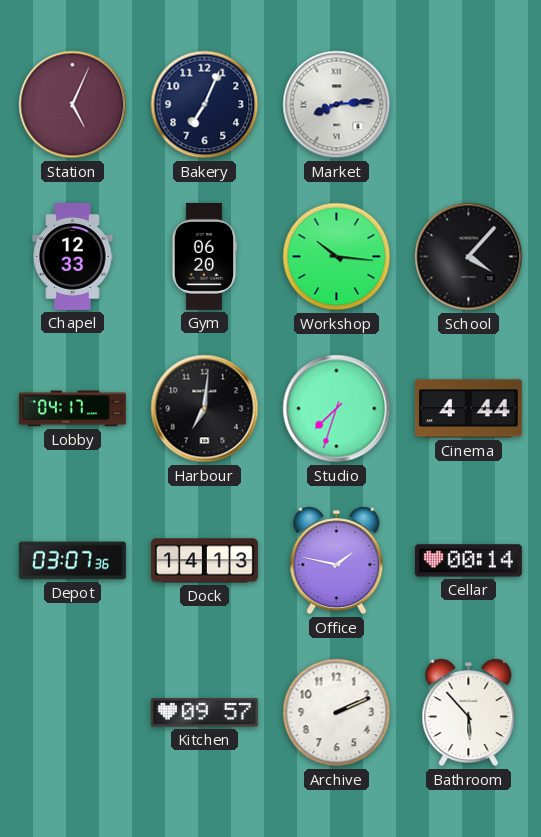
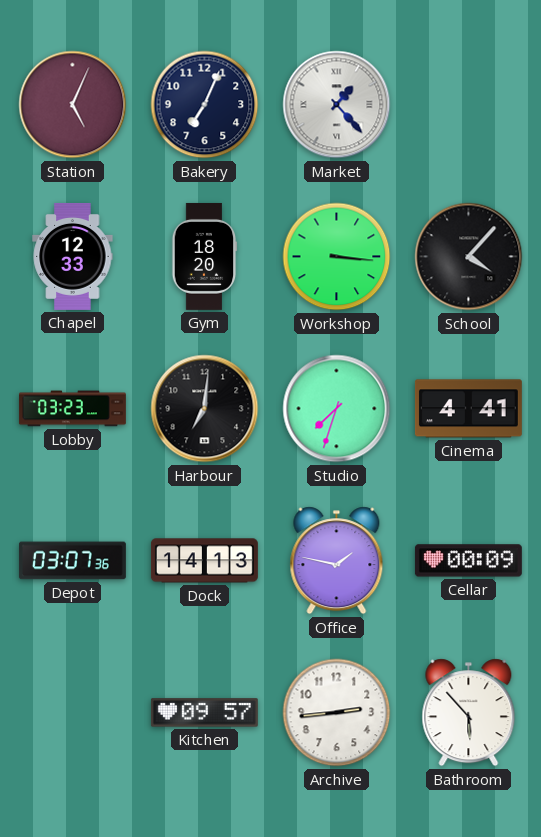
Market: 8:14 -> 1:23 (337, 105)
Gym: 06:20 -> 18:20 (204, 256)
Workshop: 10:16 -> 3:16 (337, 257)
Lobby: 04:17 -> 03:23 (72, 409)
Cinema: 4:44 -> 4:41 (468, 409)
Cellar: 00:14 -> 00:09 (468, 561)
Archive: 2:11 -> 2:44 (337, 713)
